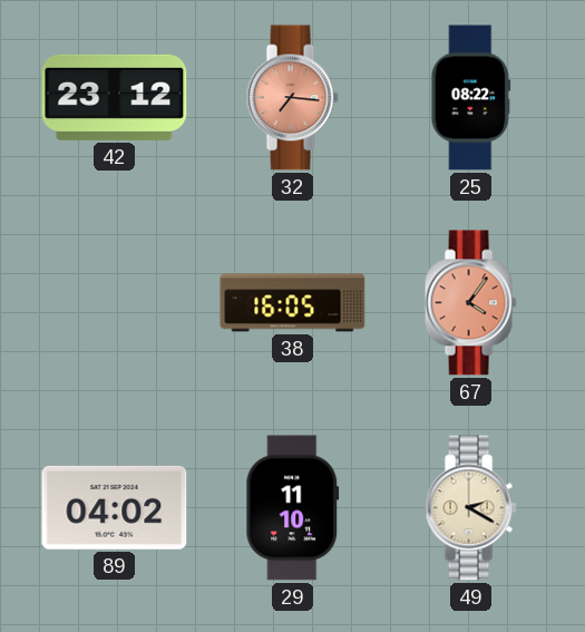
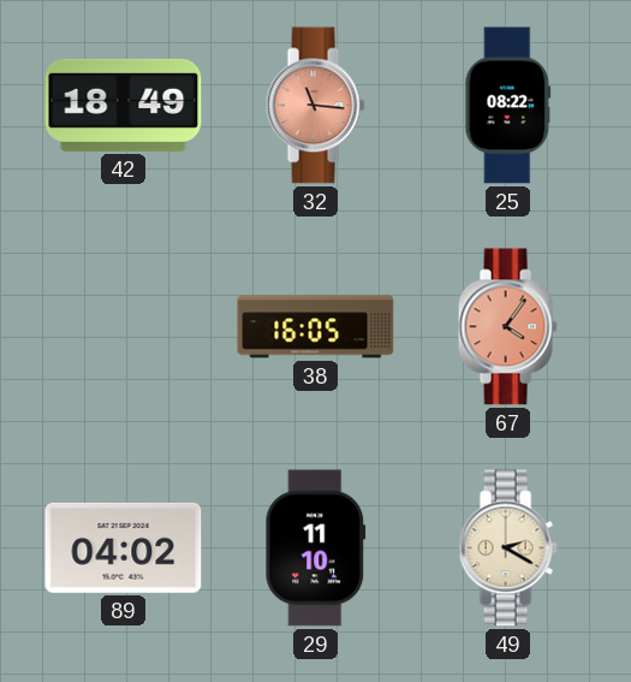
42: 23:12 -> 18:49 (124, 105)
32: 7:16 -> 11:16 (315, 106)
